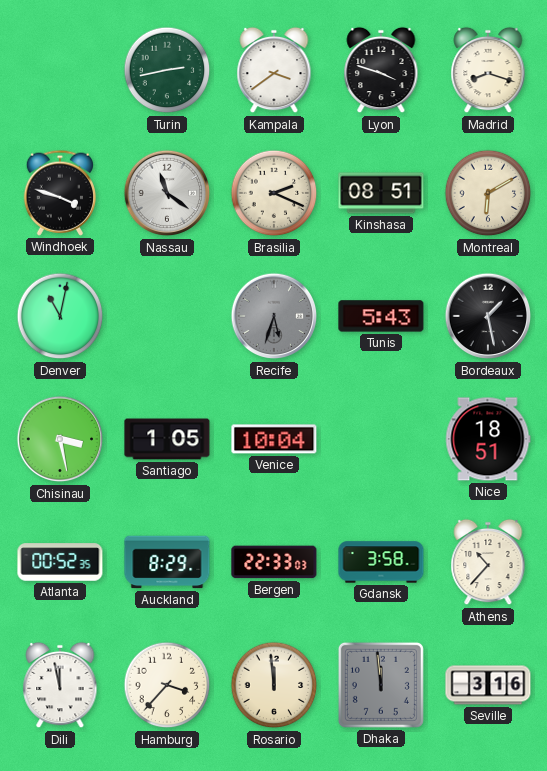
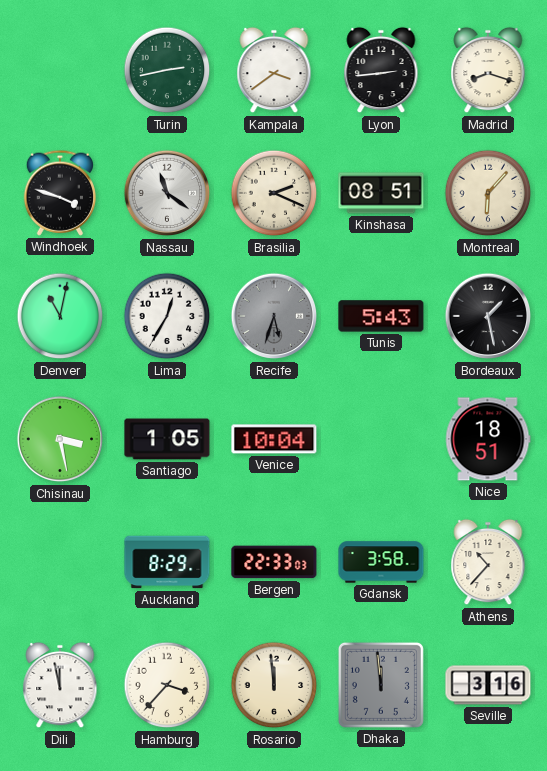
Lyon: 3:48 -> 2:44 (381, 70)
Montreal: 6:10 -> 6:07 (488, 193)
Lima: none -> 12:35 (167, 316)
Atlanta: 00:52 -> none (60, 562)
